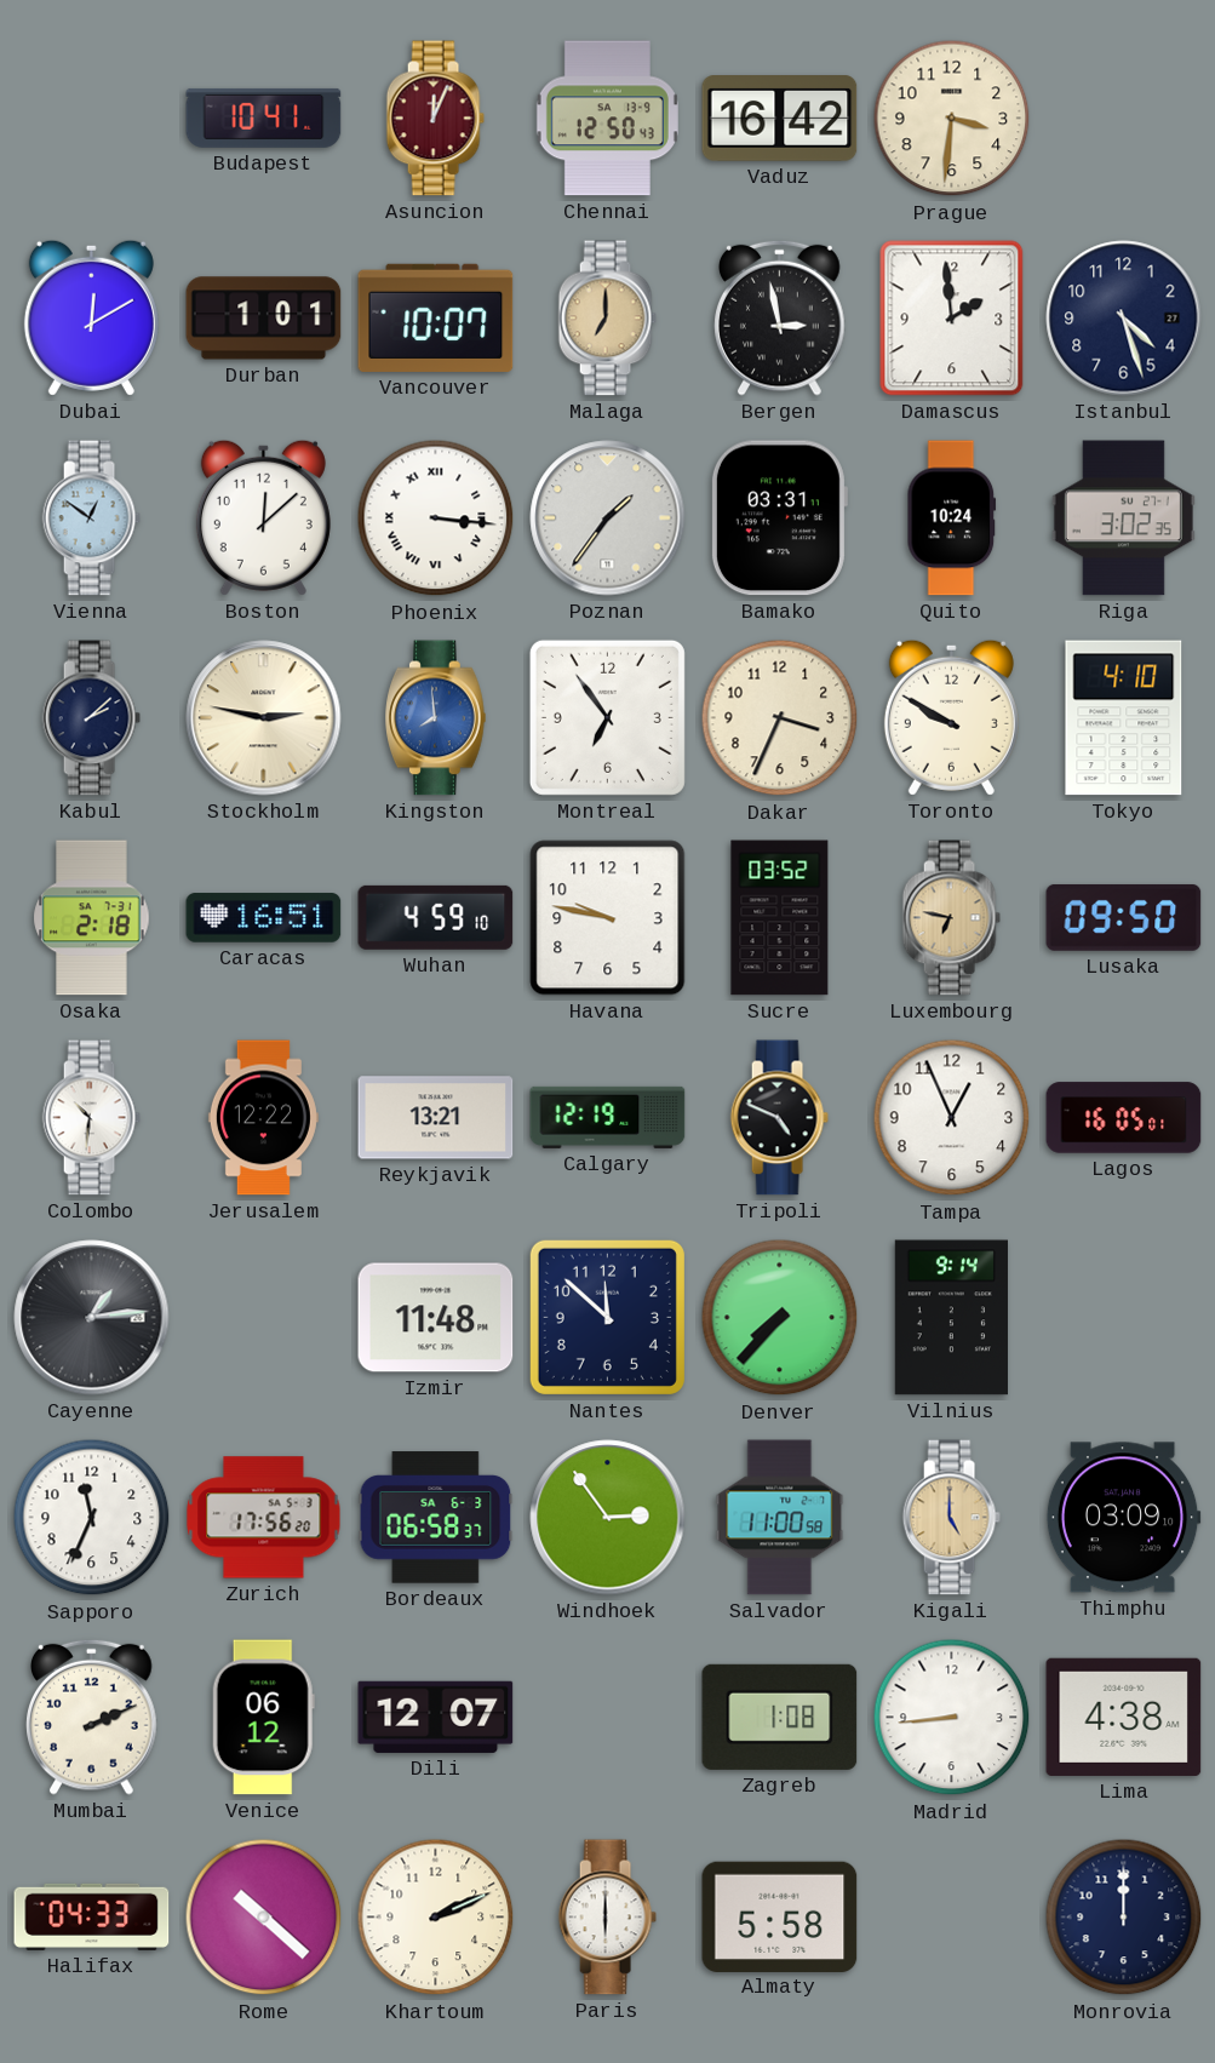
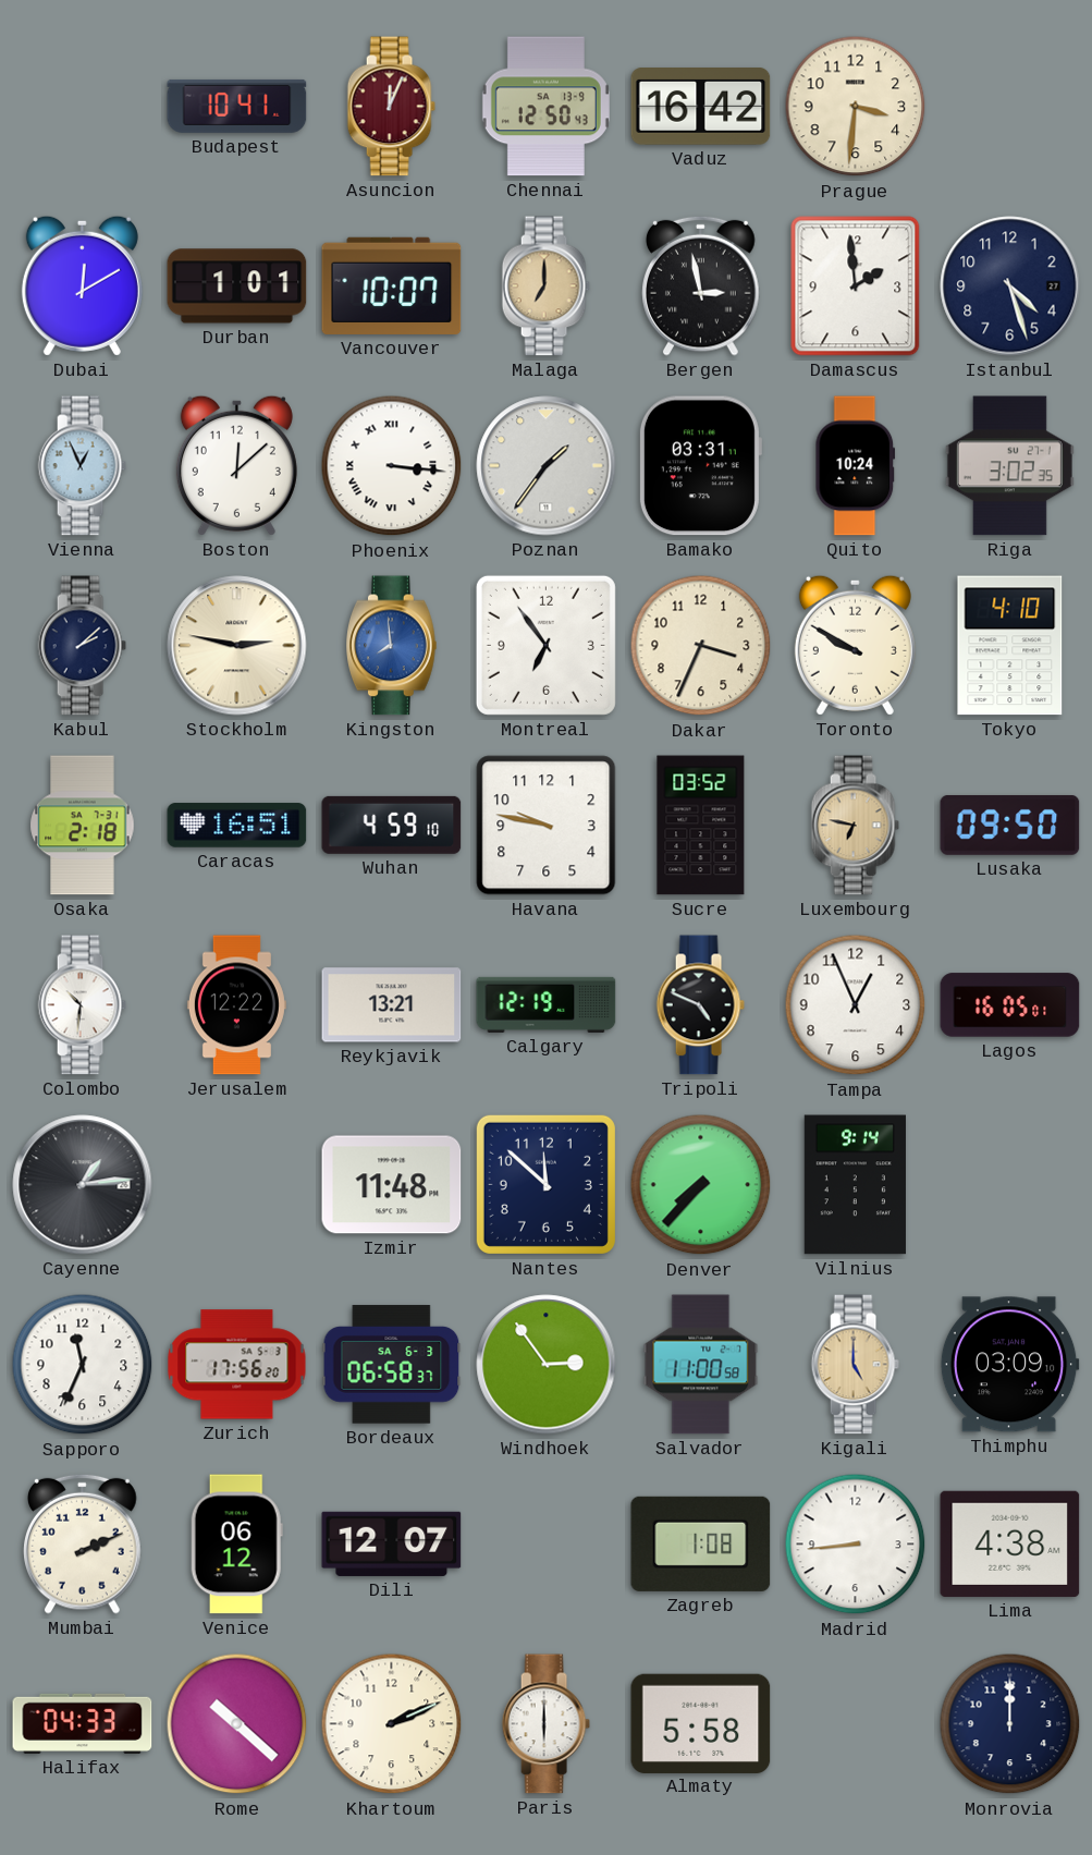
Vienna: 12:51 -> 12:56 (82, 466)
